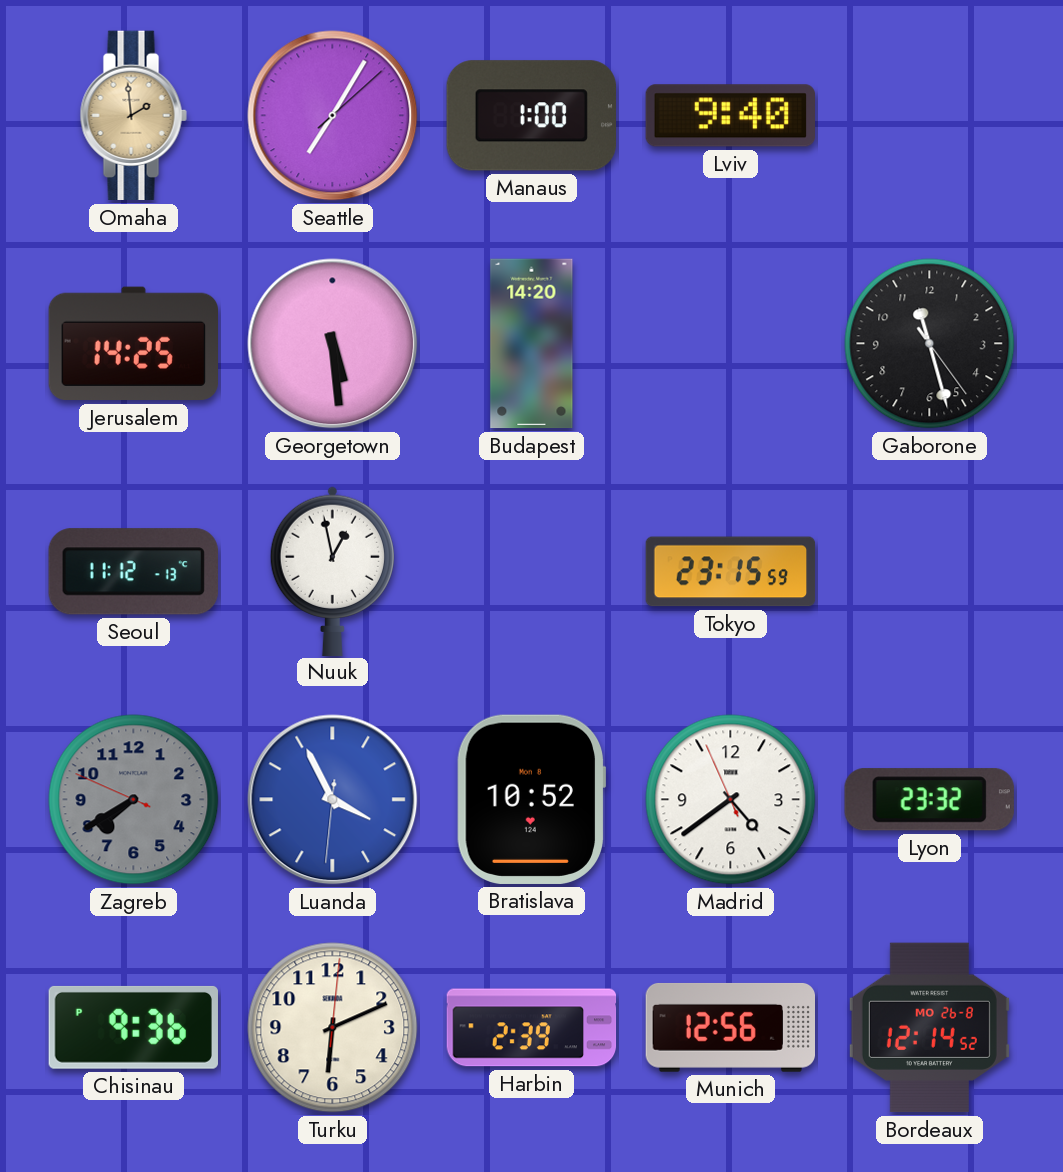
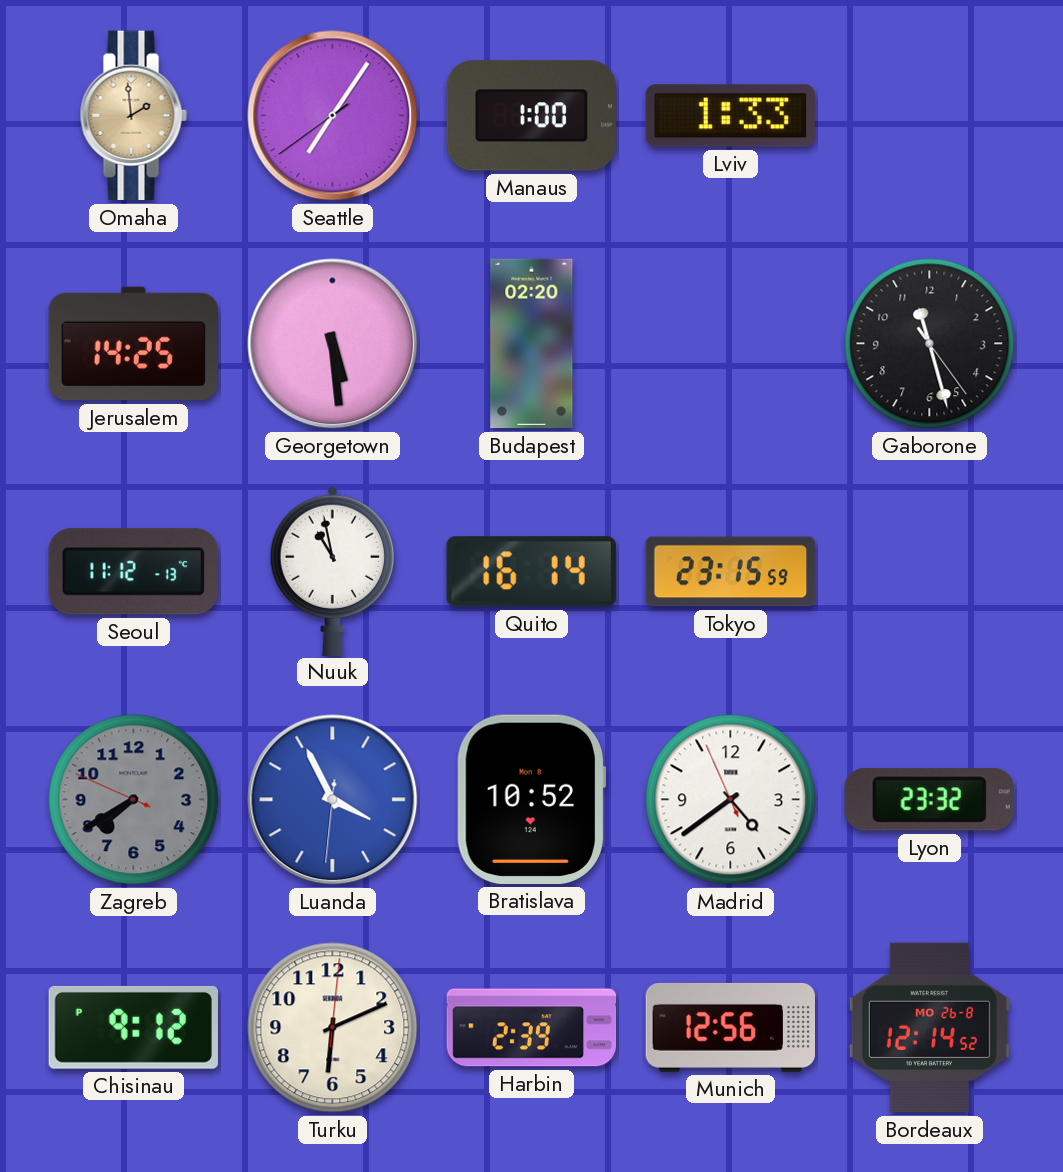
Seattle: 7:05:08 -> 7:05:39 (333, 116)
Lviv: 9:40 -> 1:33 (730, 116)
Budapest: 14:20 -> 02:20 (532, 344)
Nuuk: 12:58 -> 10:58 (332, 571)
Quito: none -> 16:14 (531, 572)
Chisinau: 9:36 -> 9:12 (133, 1027)
